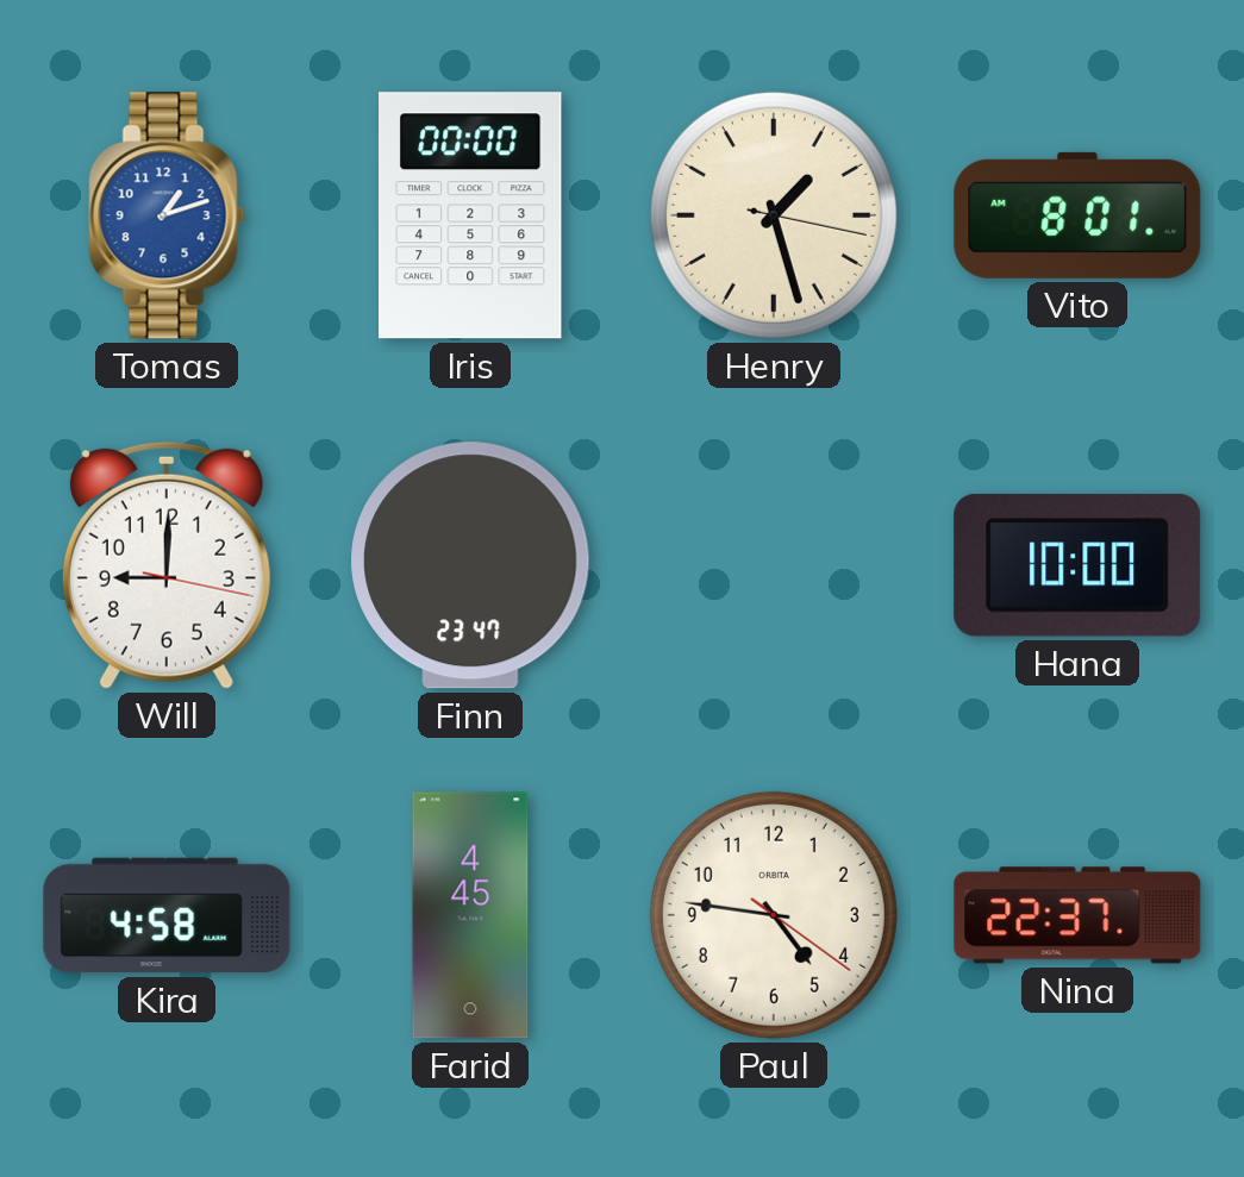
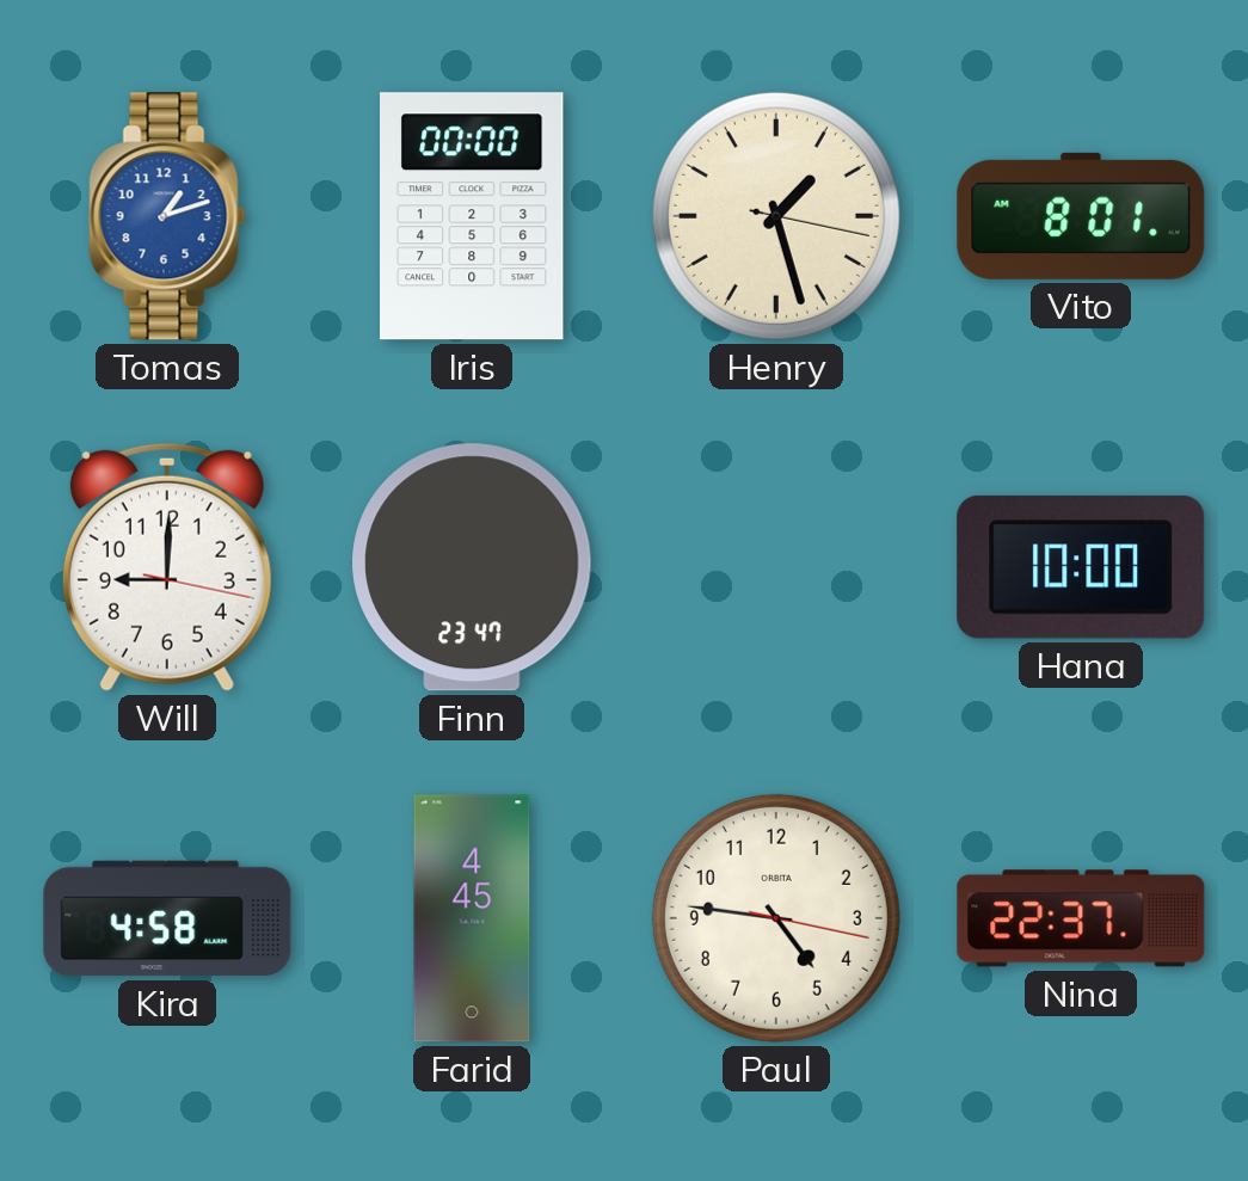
Paul: 4:46:21 -> 4:46:17 (776, 918)
